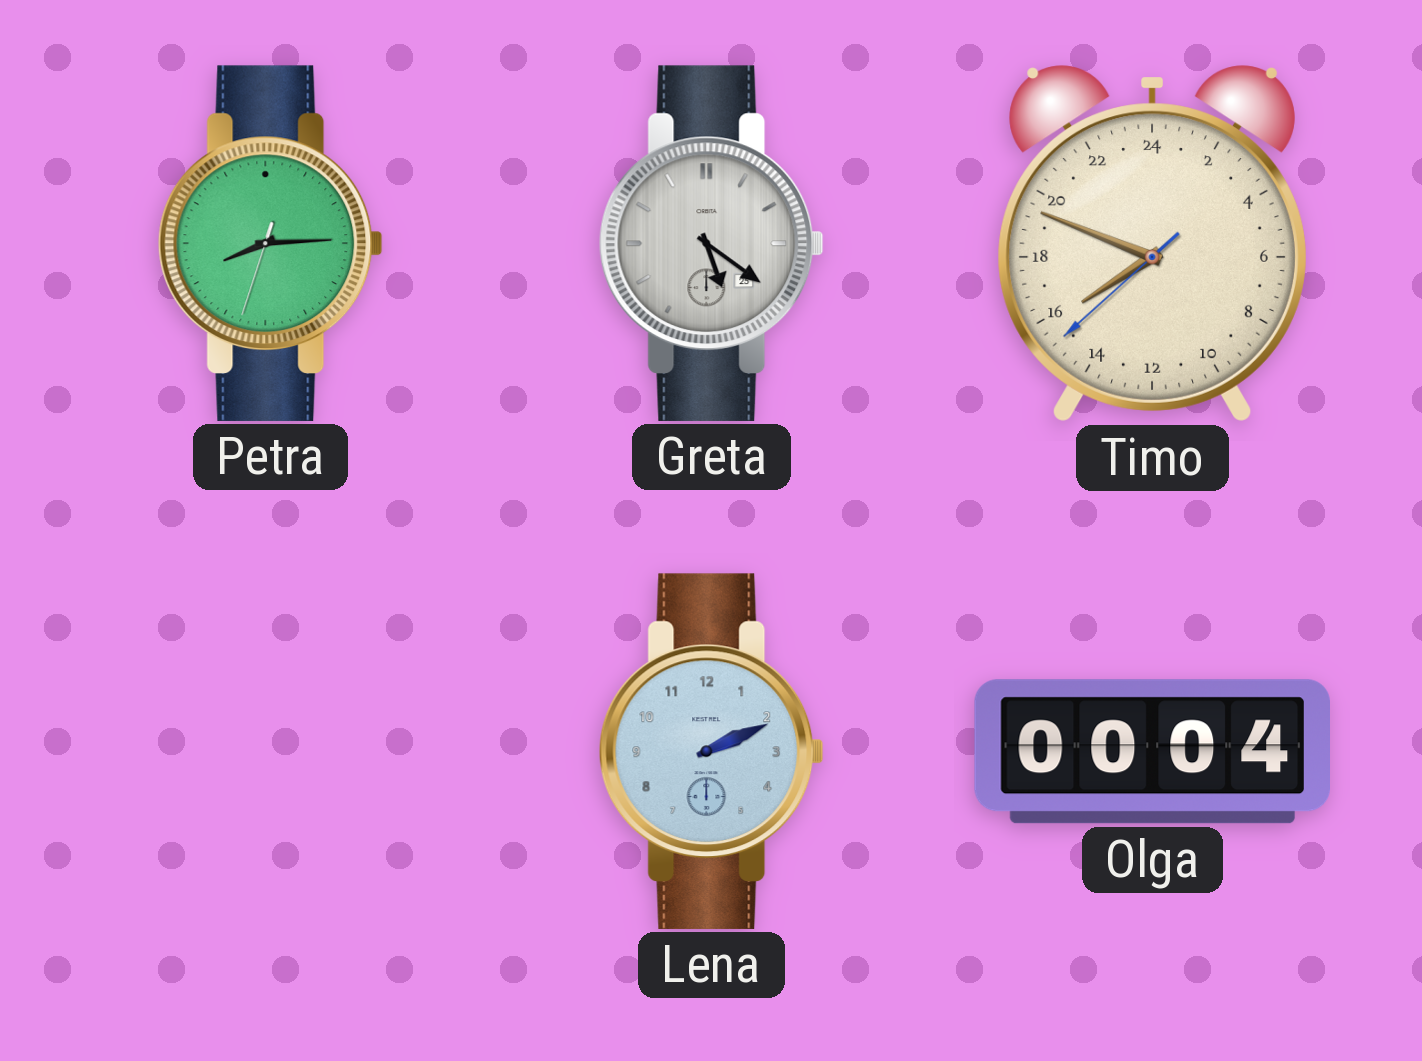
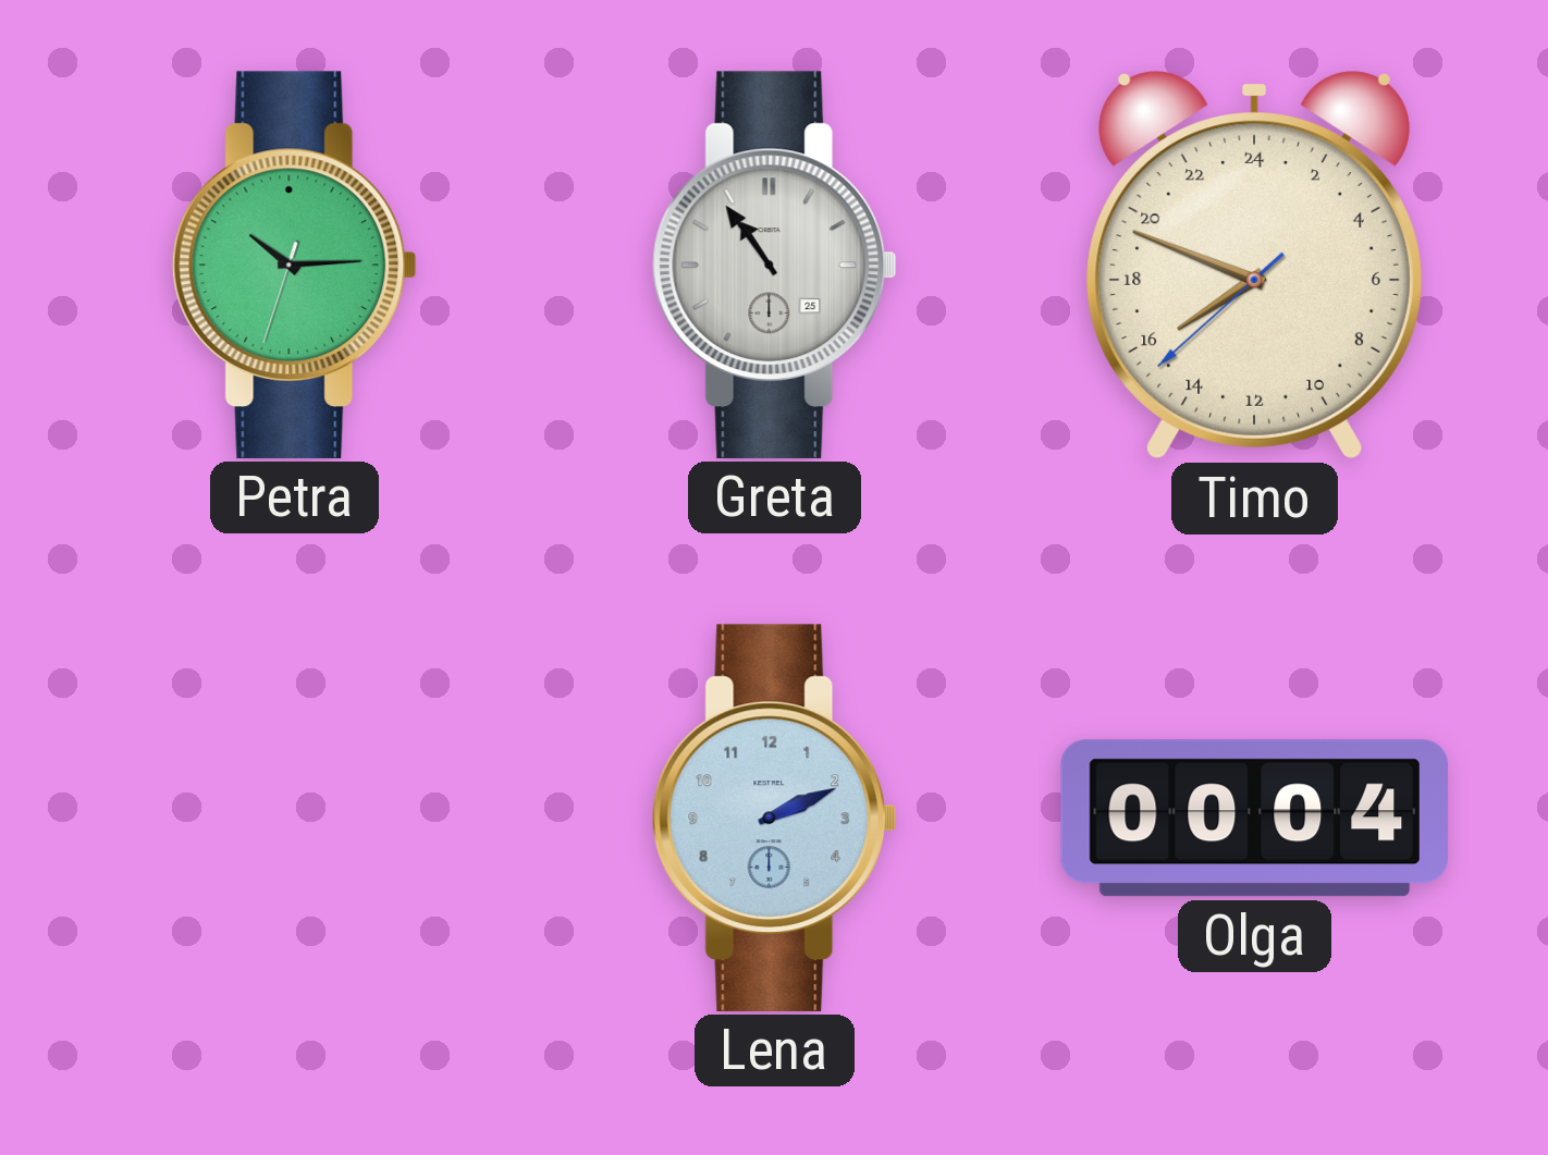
Petra: 8:14 -> 10:14 (294, 265)
Greta: 5:21 -> 10:54 (774, 265)
